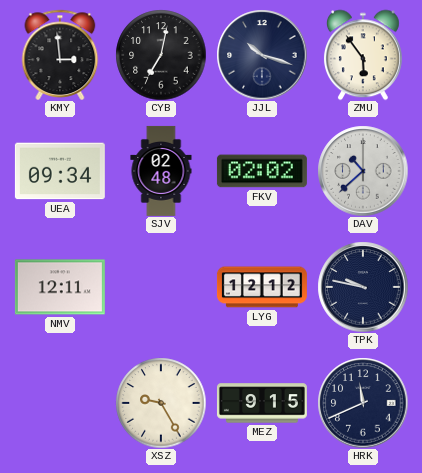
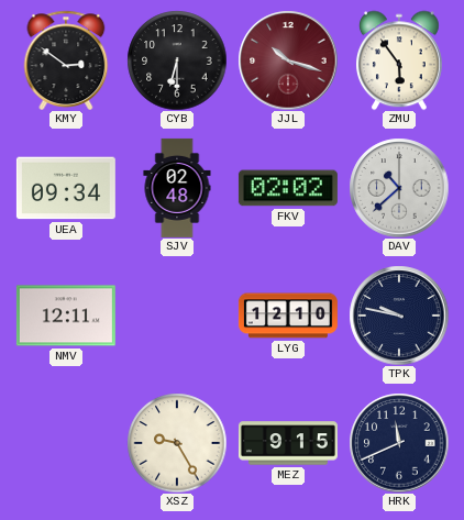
KMY: 2:59 -> 2:51 (66, 60)
CYB: 7:02 -> 6:30 (177, 60)
JJL dial: navy -> burgundy (288, 60)
LYG: 12:12 -> 12:10 (288, 316)
